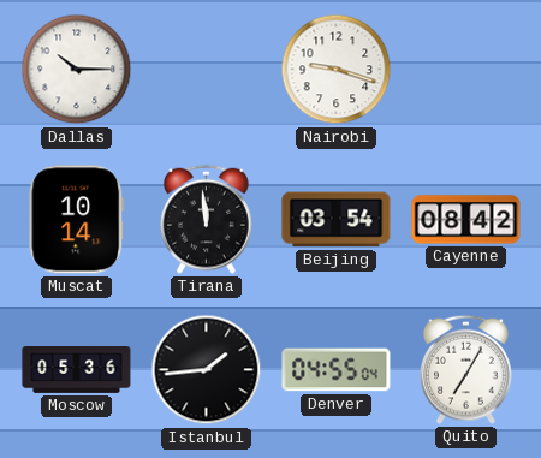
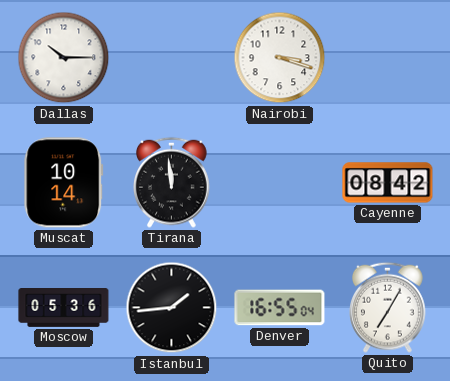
Nairobi: 9:18 -> 3:18 (280, 58)
Beijing: 03:54 -> none (337, 220)
Denver: 04:55 -> 16:55 (280, 308)
